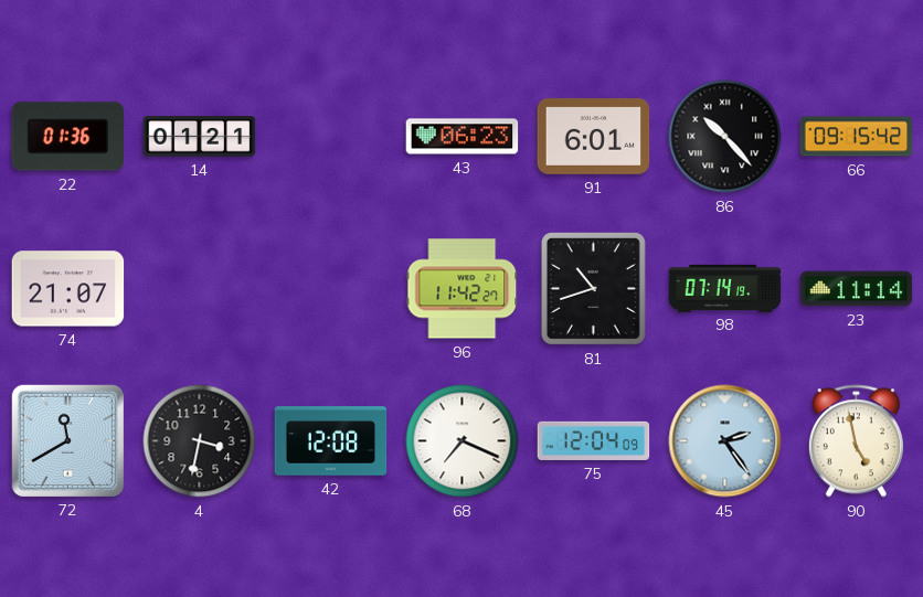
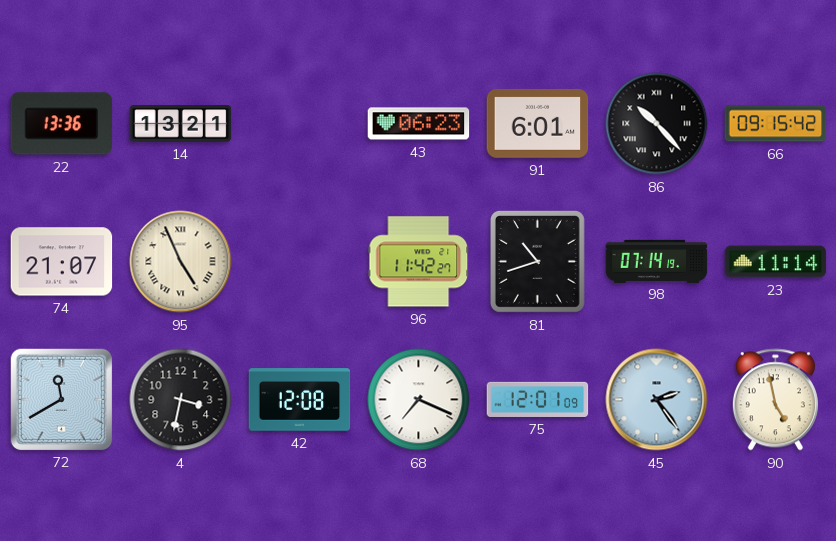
22: 01:36 -> 13:36 (62, 124)
14: 01:21 -> 13:21 (181, 124)
95: none -> 4:56 (181, 262)
75: 12:04 -> 12:01 (538, 399)
